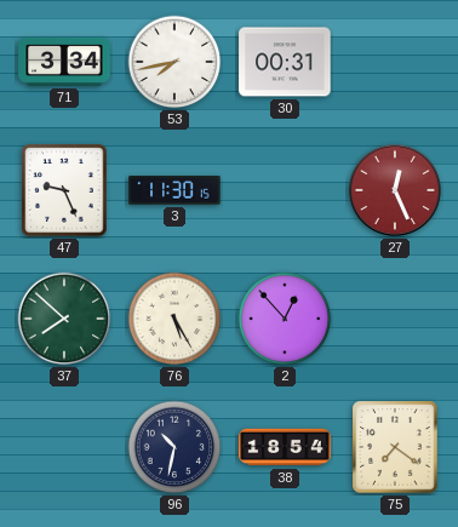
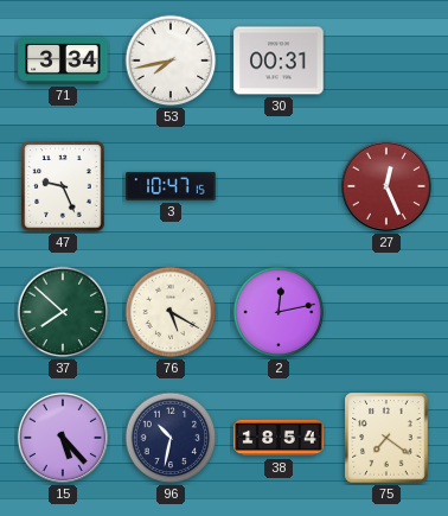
3: 11:30 -> 10:47 (171, 187)
76: 5:25 -> 5:20 (171, 312)
2: 12:53 -> 12:13 (279, 312)
15: none -> 5:23 (63, 438)
